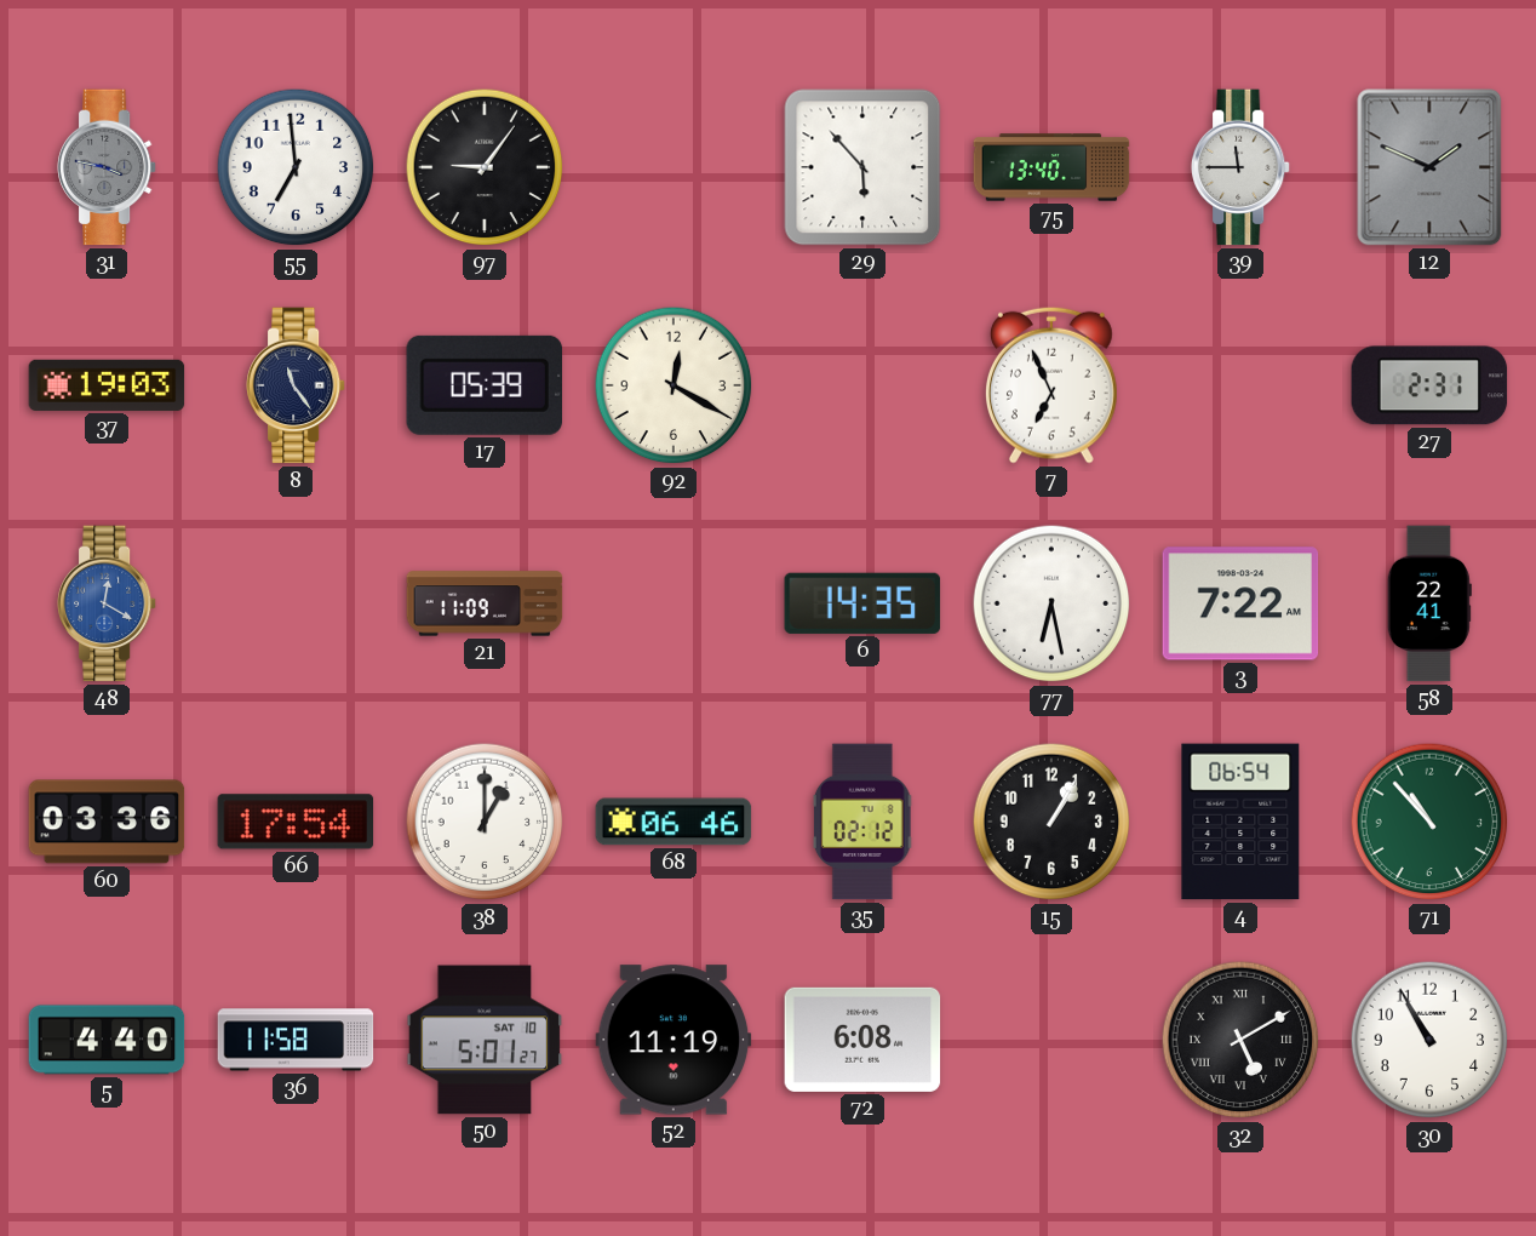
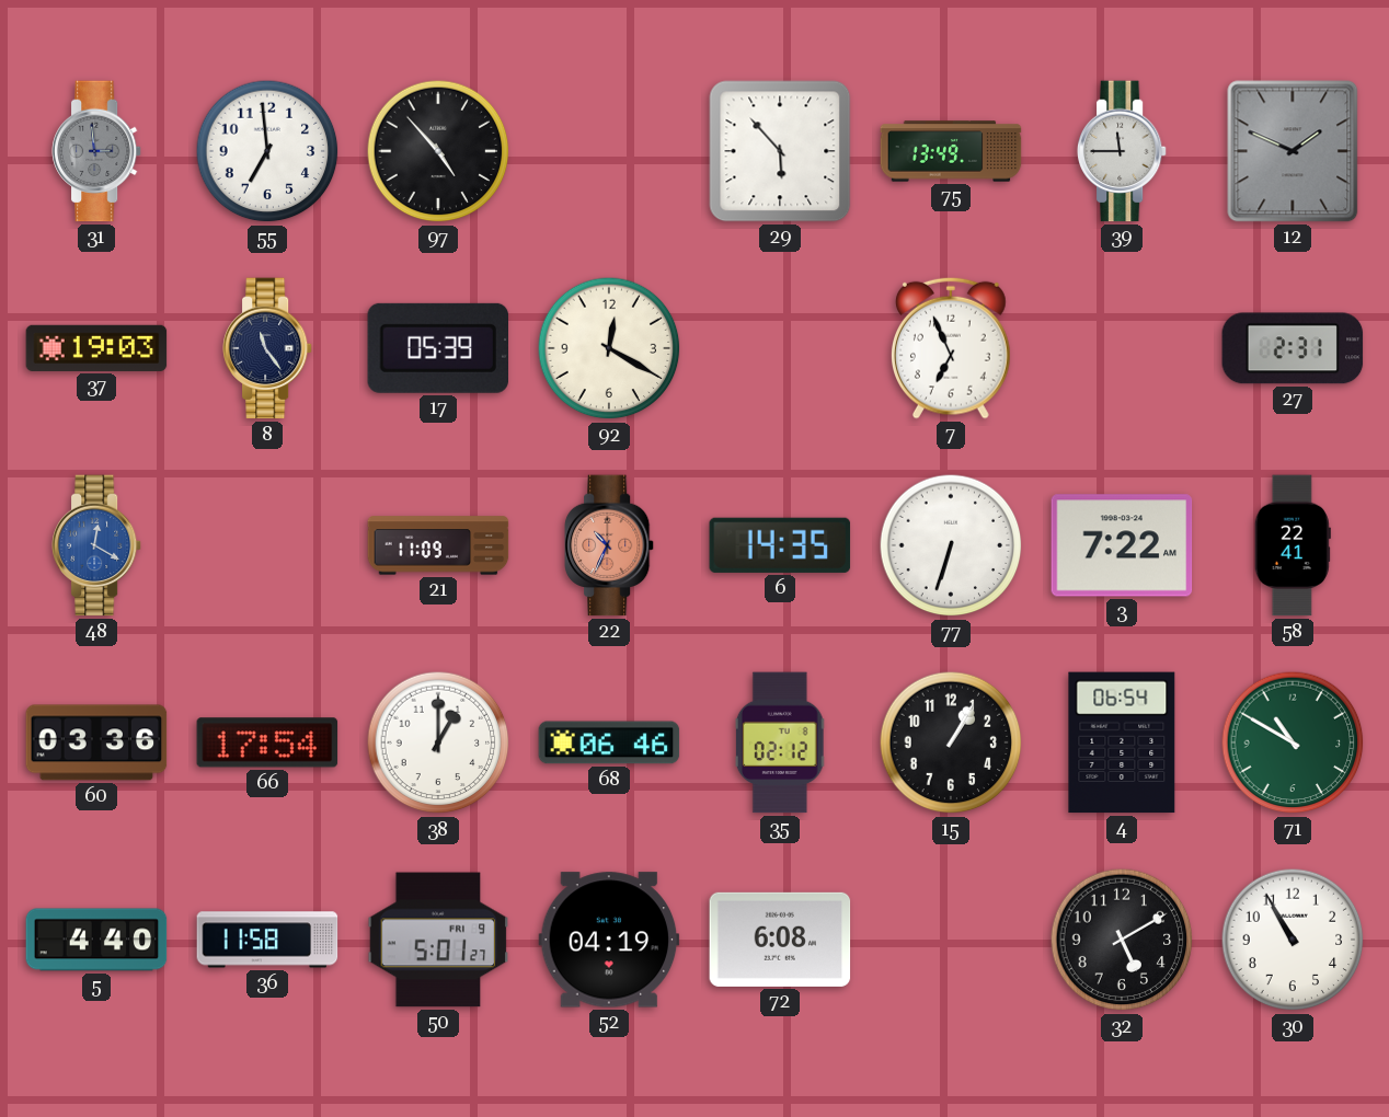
31: 3:47 -> 2:59 (96, 151)
97: 9:06 -> 4:53 (438, 151)
75: 13:40 -> 13:49 (951, 151)
22: none -> 10:34 (609, 545)
77: 6:28 -> 6:33 (951, 545)
71: 10:53 -> 10:50 (1293, 742)
50 date: SAT 10 -> FRI 9 (438, 940)
52: 11:19 -> 04:19 (609, 940)
32 numerals: Roman -> Arabic (1122, 940)
